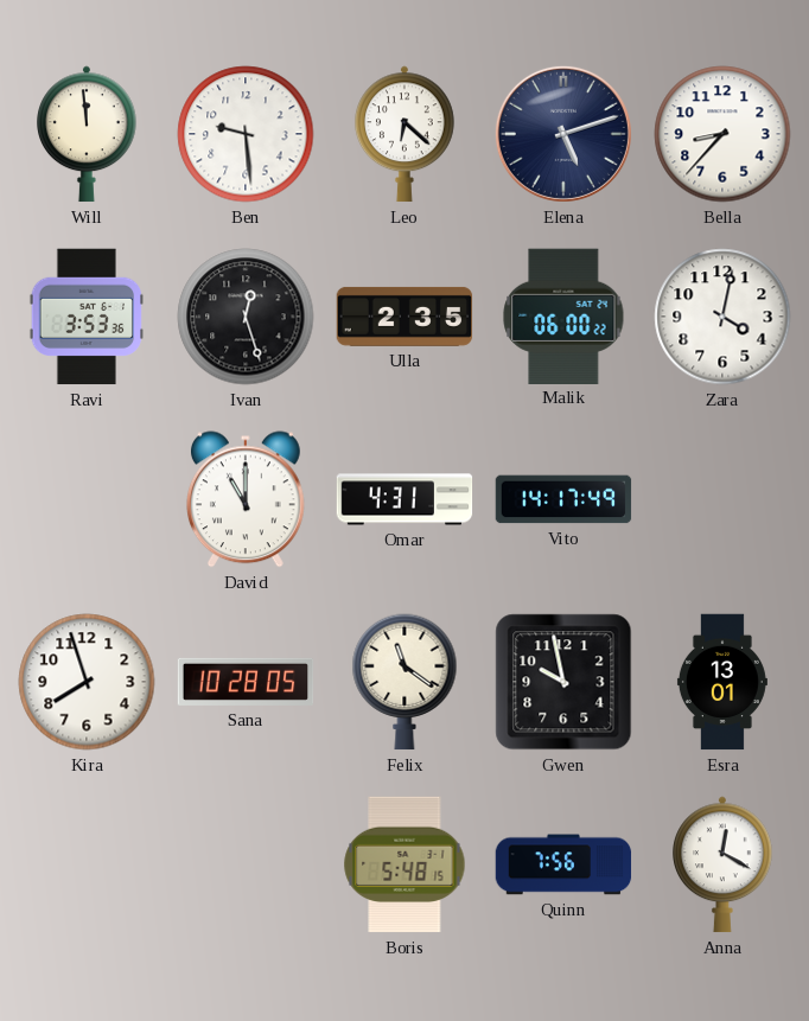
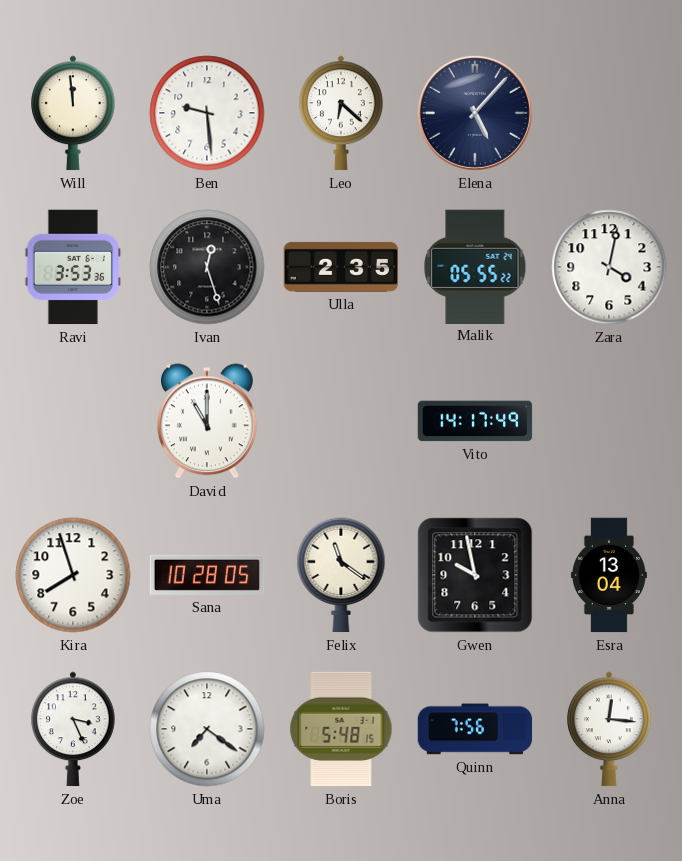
Elena: 5:12 -> 5:07 (475, 113)
Bella: 8:37 -> none (722, 134)
Malik: 06:00 -> 05:55 (475, 266)
Omar: 4:31 -> none (404, 499)
Esra: 13:01 -> 13:04 (609, 575)
Zoe: none -> 3:26 (74, 729)
Uma: none -> 7:21 (207, 729)
Anna: 12:20 -> 12:16 (610, 729)
